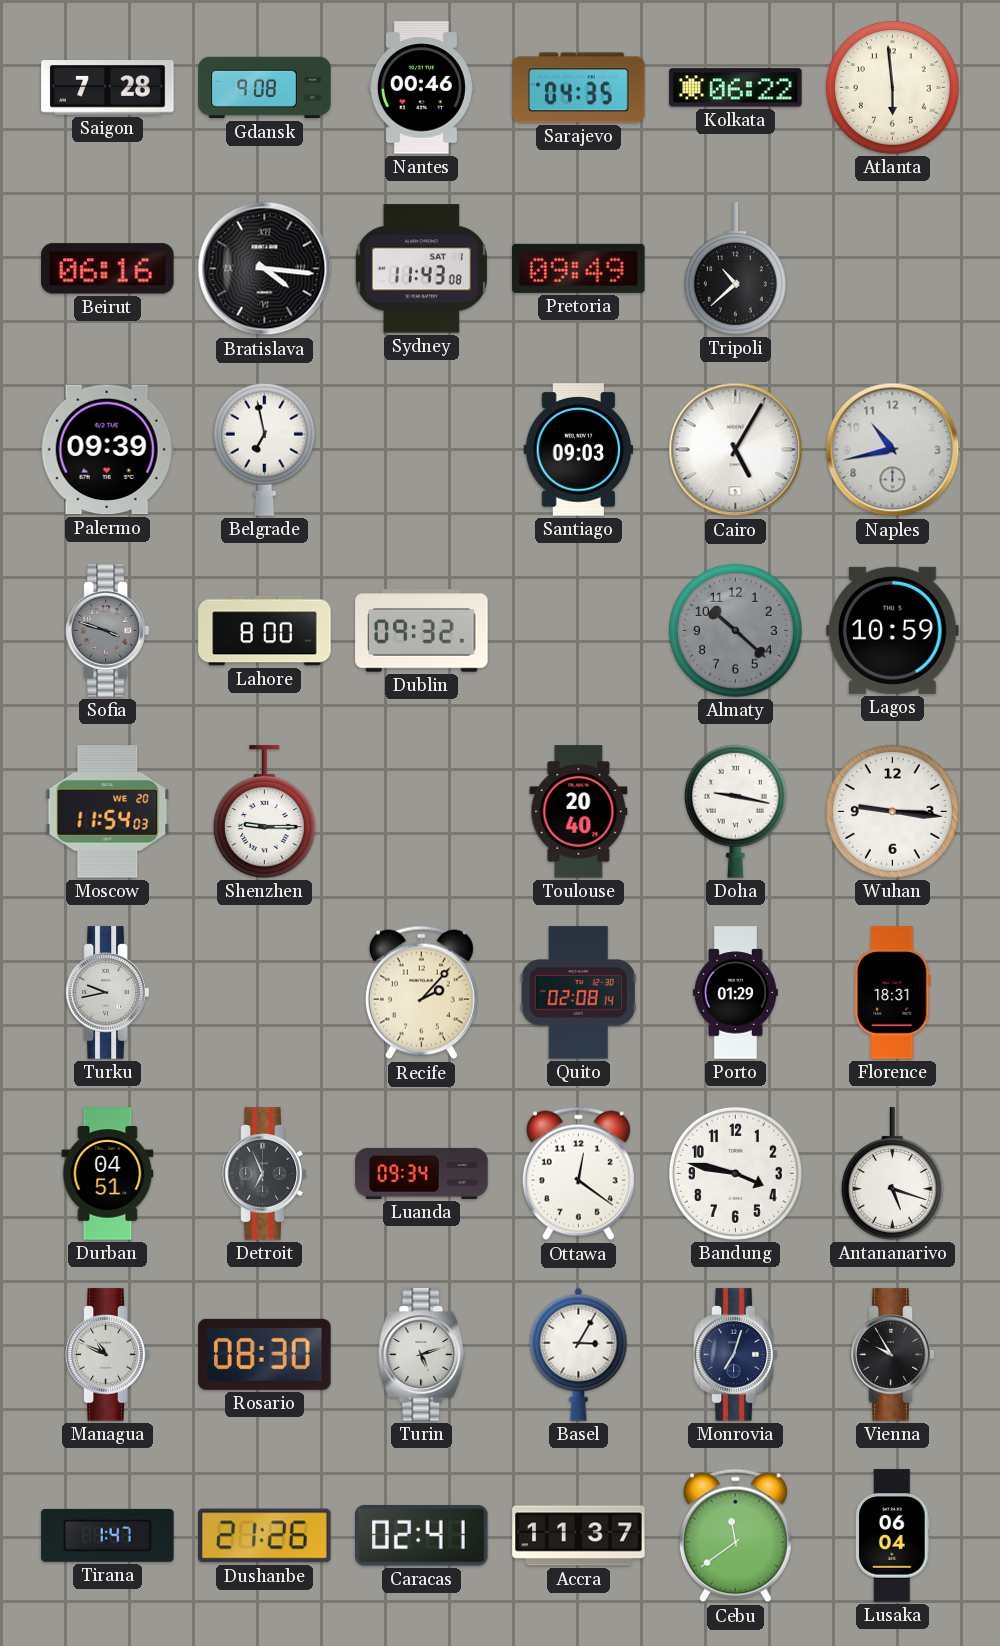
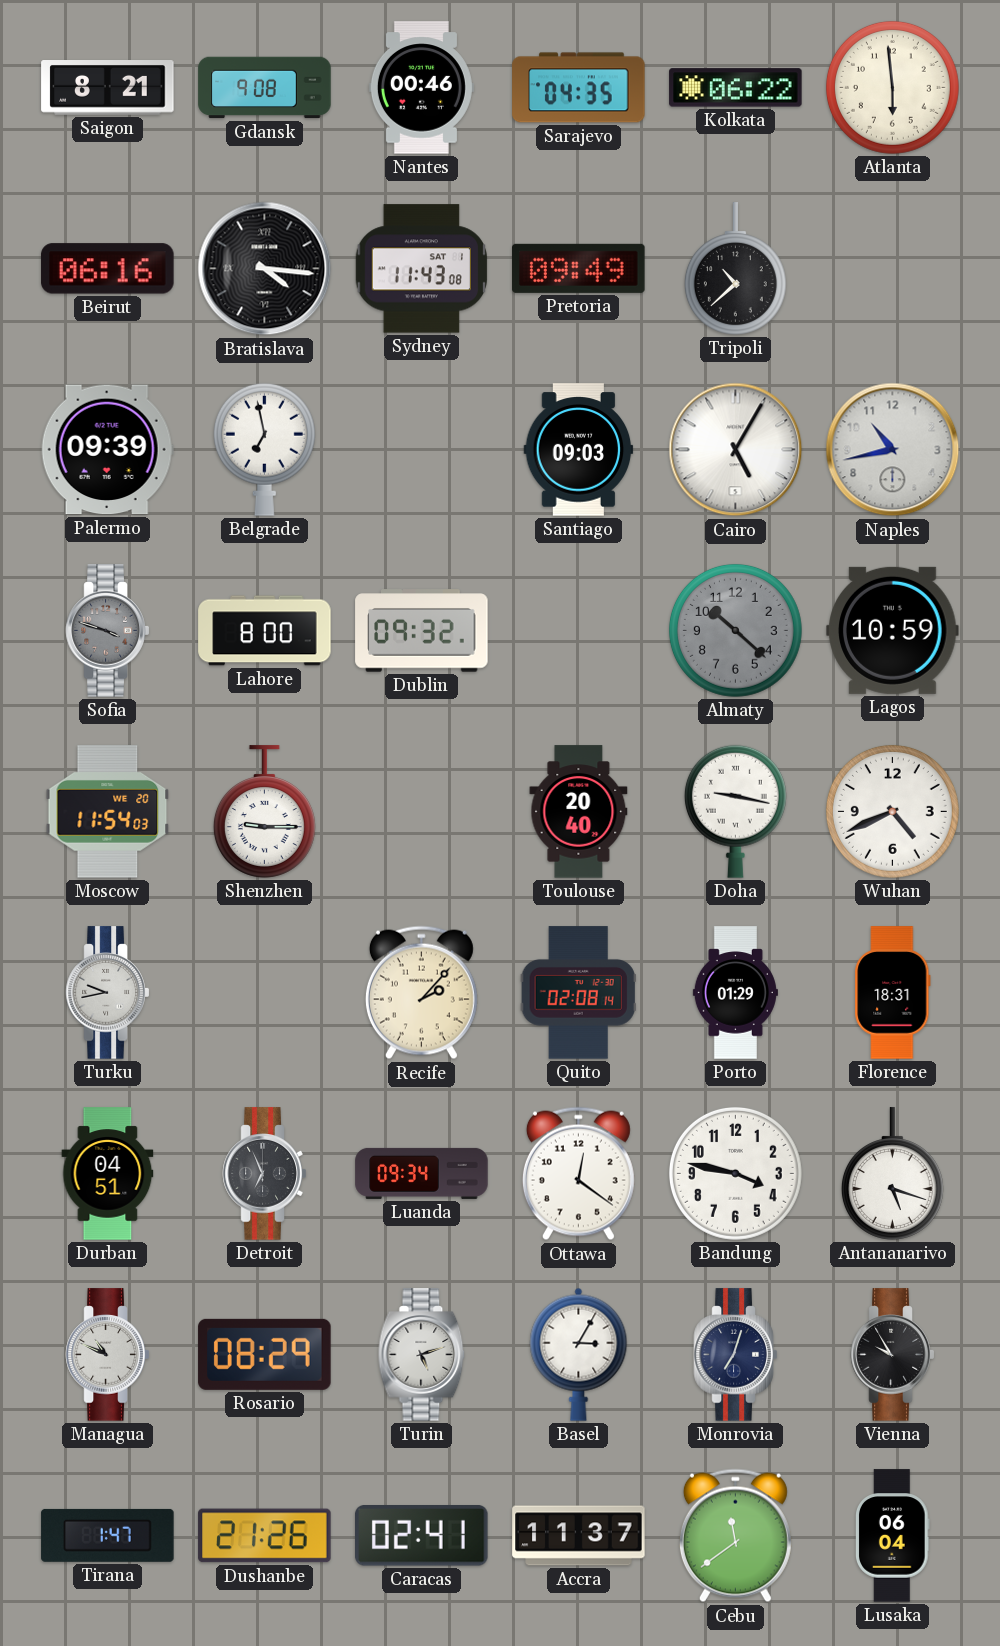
Saigon: 7:28 -> 8:21 (108, 88)
Wuhan: 9:16 -> 4:41 (892, 811)
Rosario: 08:30 -> 08:29 (265, 1354)
